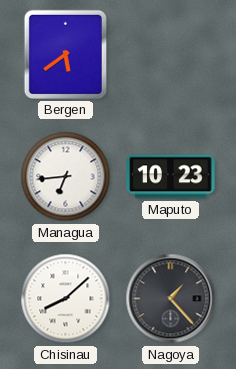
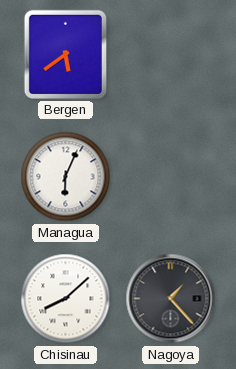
Managua: 6:44 -> 6:04 (66, 177)
Maputo: 10:23 -> none (171, 177)
